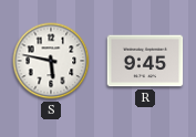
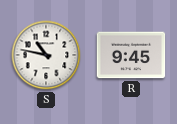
S: 5:47 -> 10:47 (46, 55)
